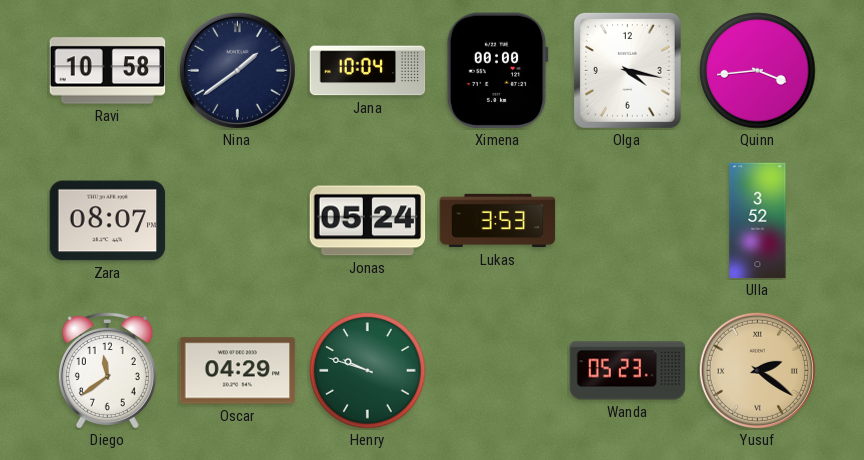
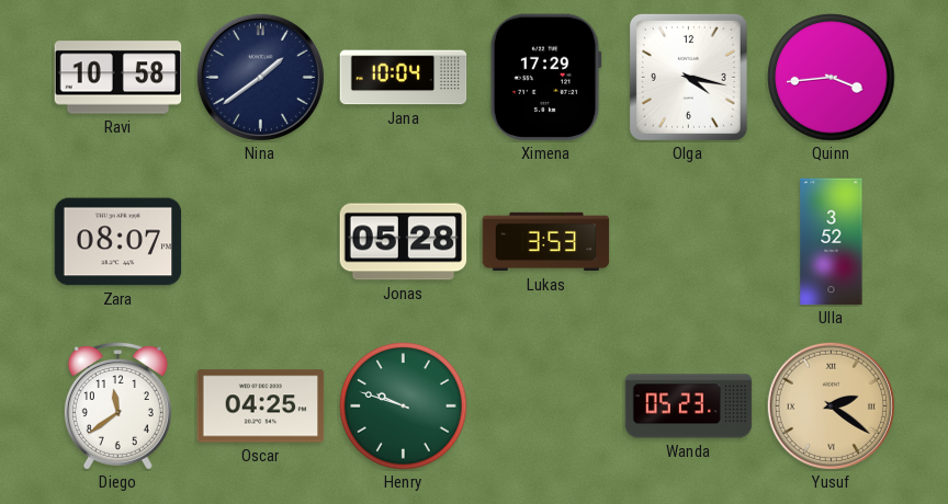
Ximena: 00:00 -> 17:29 (545, 78)
Jonas: 05:24 -> 05:28 (404, 242)
Oscar: 04:29 -> 04:25 (261, 406)
